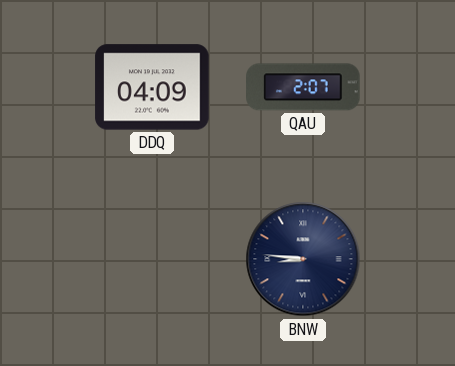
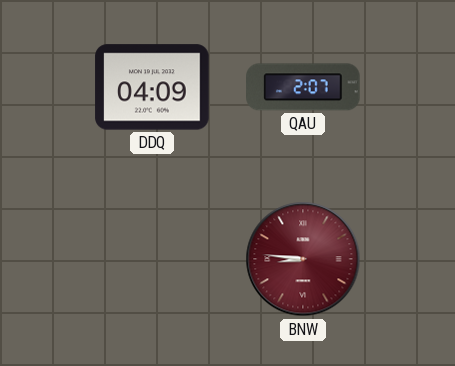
BNW dial: navy -> burgundy (303, 259)
